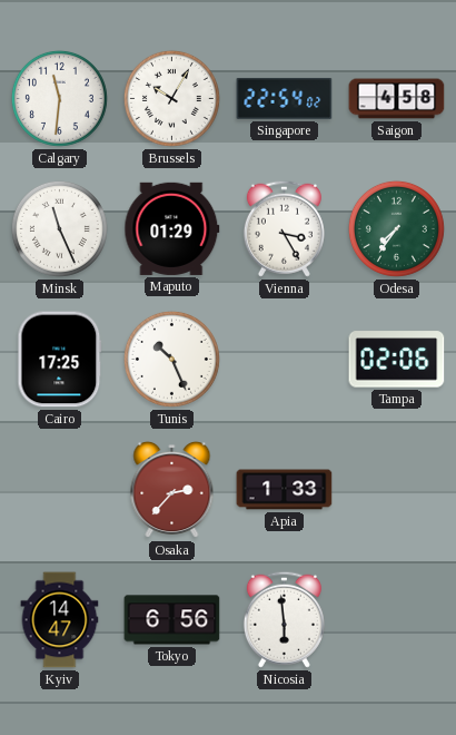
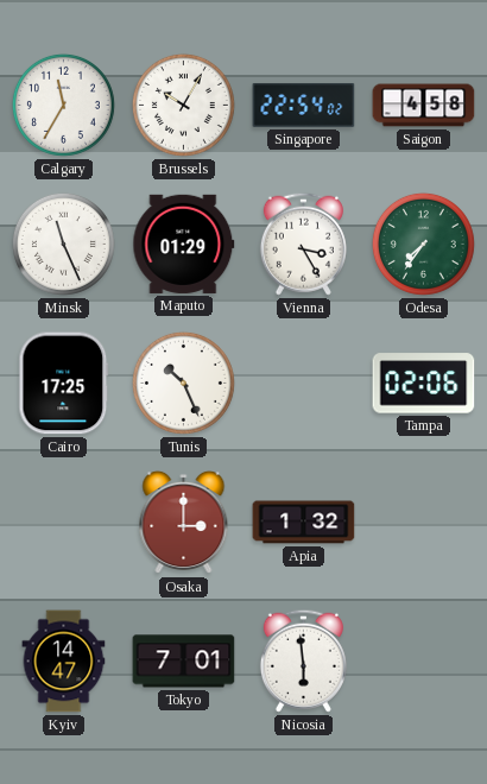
Calgary: 11:31 -> 11:35 (63, 105)
Osaka: 2:37 -> 3:00 (184, 523)
Apia: 1:33 -> 1:32 (304, 523)
Tokyo: 6:56 -> 7:01 (184, 662)
